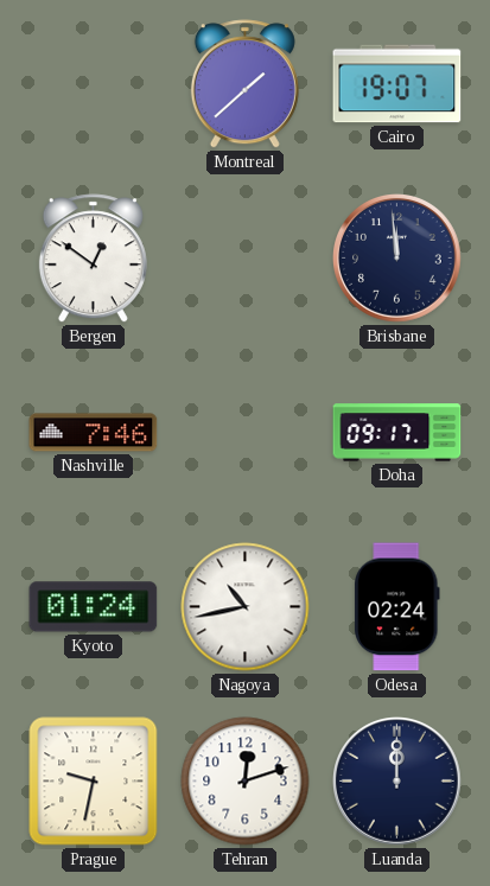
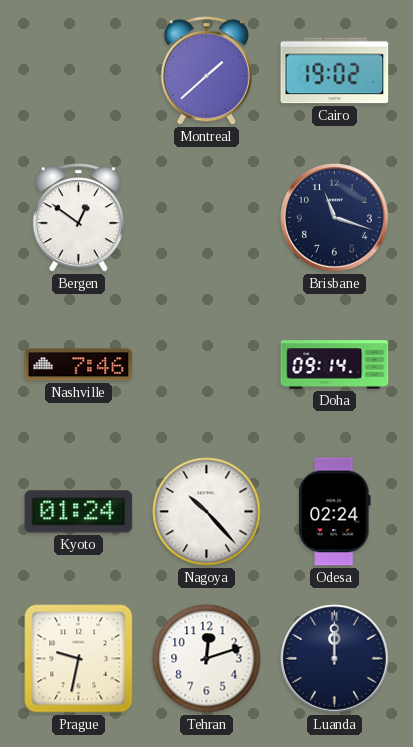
Cairo: 19:07 -> 19:02 (335, 71)
Brisbane: 11:59 -> 11:18 (335, 218)
Doha: 09:17 -> 09:14 (335, 365)
Nagoya: 10:43 -> 10:23 (207, 512)
